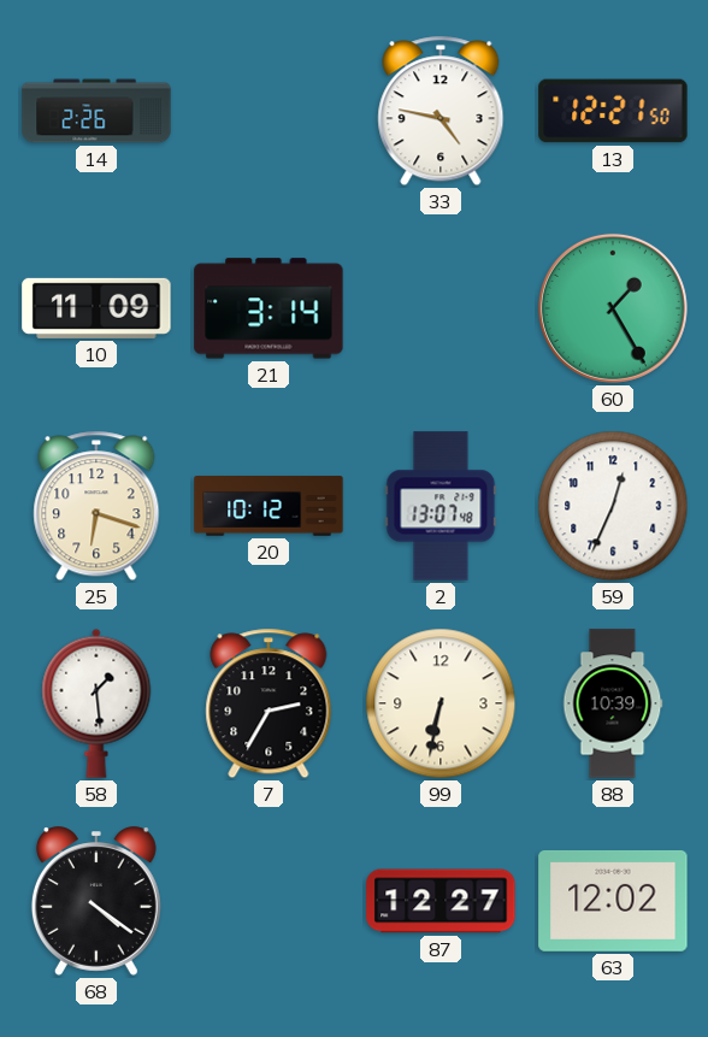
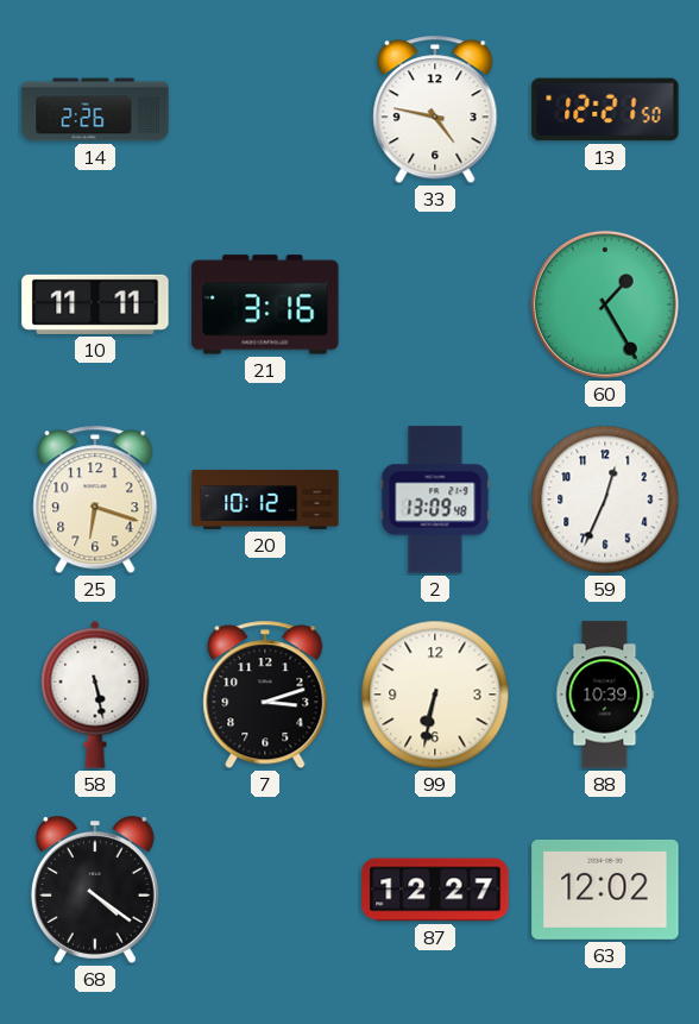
10: 11:09 -> 11:11 (95, 304)
21: 3:14 -> 3:16 (265, 304)
2: 13:07 -> 13:09 (435, 500)
58: 1:29 -> 5:28 (95, 695)
7: 2:35 -> 3:12 (265, 695)
